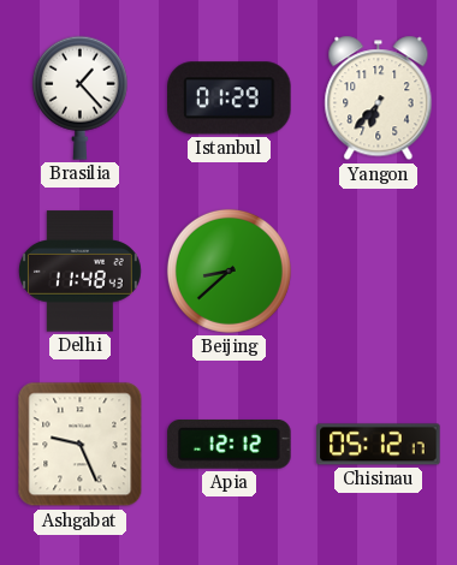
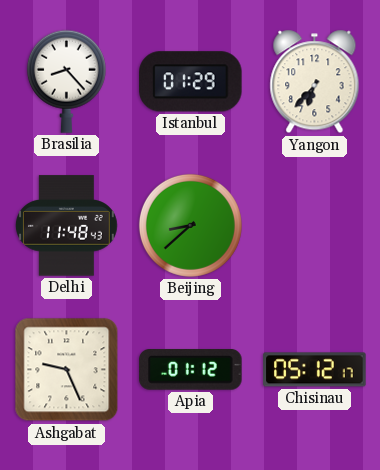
Brasilia: 1:23 -> 8:23 (66, 81)
Apia: 12:12 -> 01:12 (191, 370)
